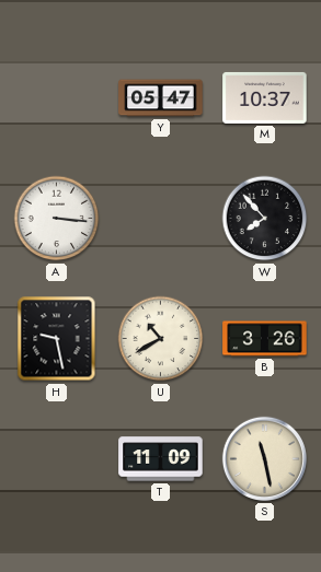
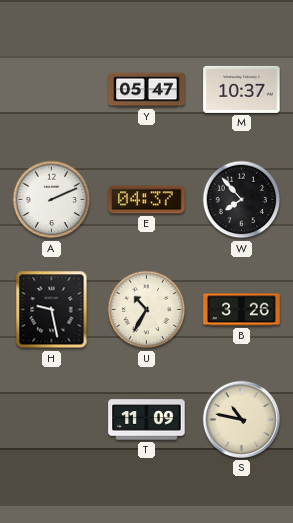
A: 3:16 -> 2:11 (52, 200)
E: none -> 04:37 (147, 200)
U: 10:40 -> 10:35 (147, 310)
S: 11:28 -> 10:47 (241, 419)
